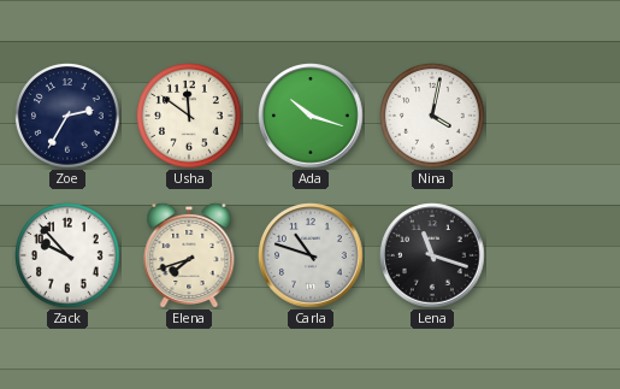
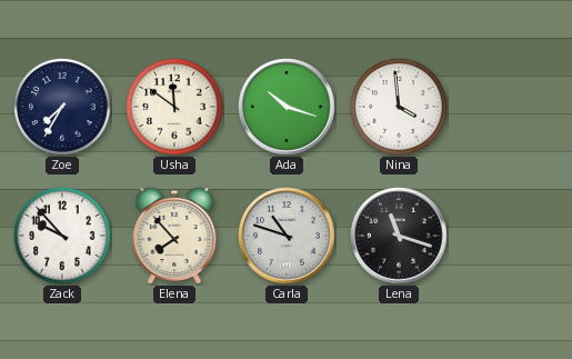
Zoe: 2:35 -> 7:35 (62, 107)
Nina: 4:02 -> 3:59 (399, 107)
Elena: 7:42 -> 7:53 (174, 236)
